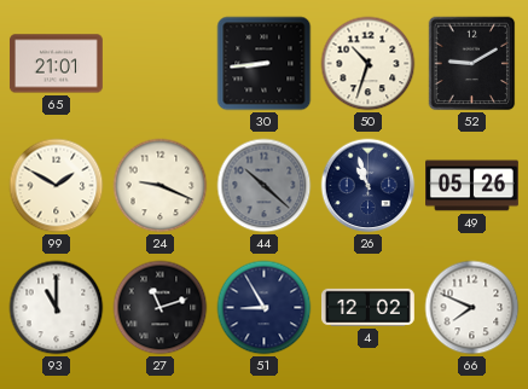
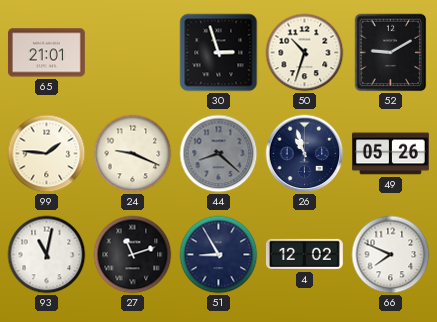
30: 8:44 -> 2:57 (219, 53)
99: 1:50 -> 1:46 (47, 154)
44: 10:22 -> 8:22 (219, 154)
93: 11:00 -> 11:02 (47, 255)
